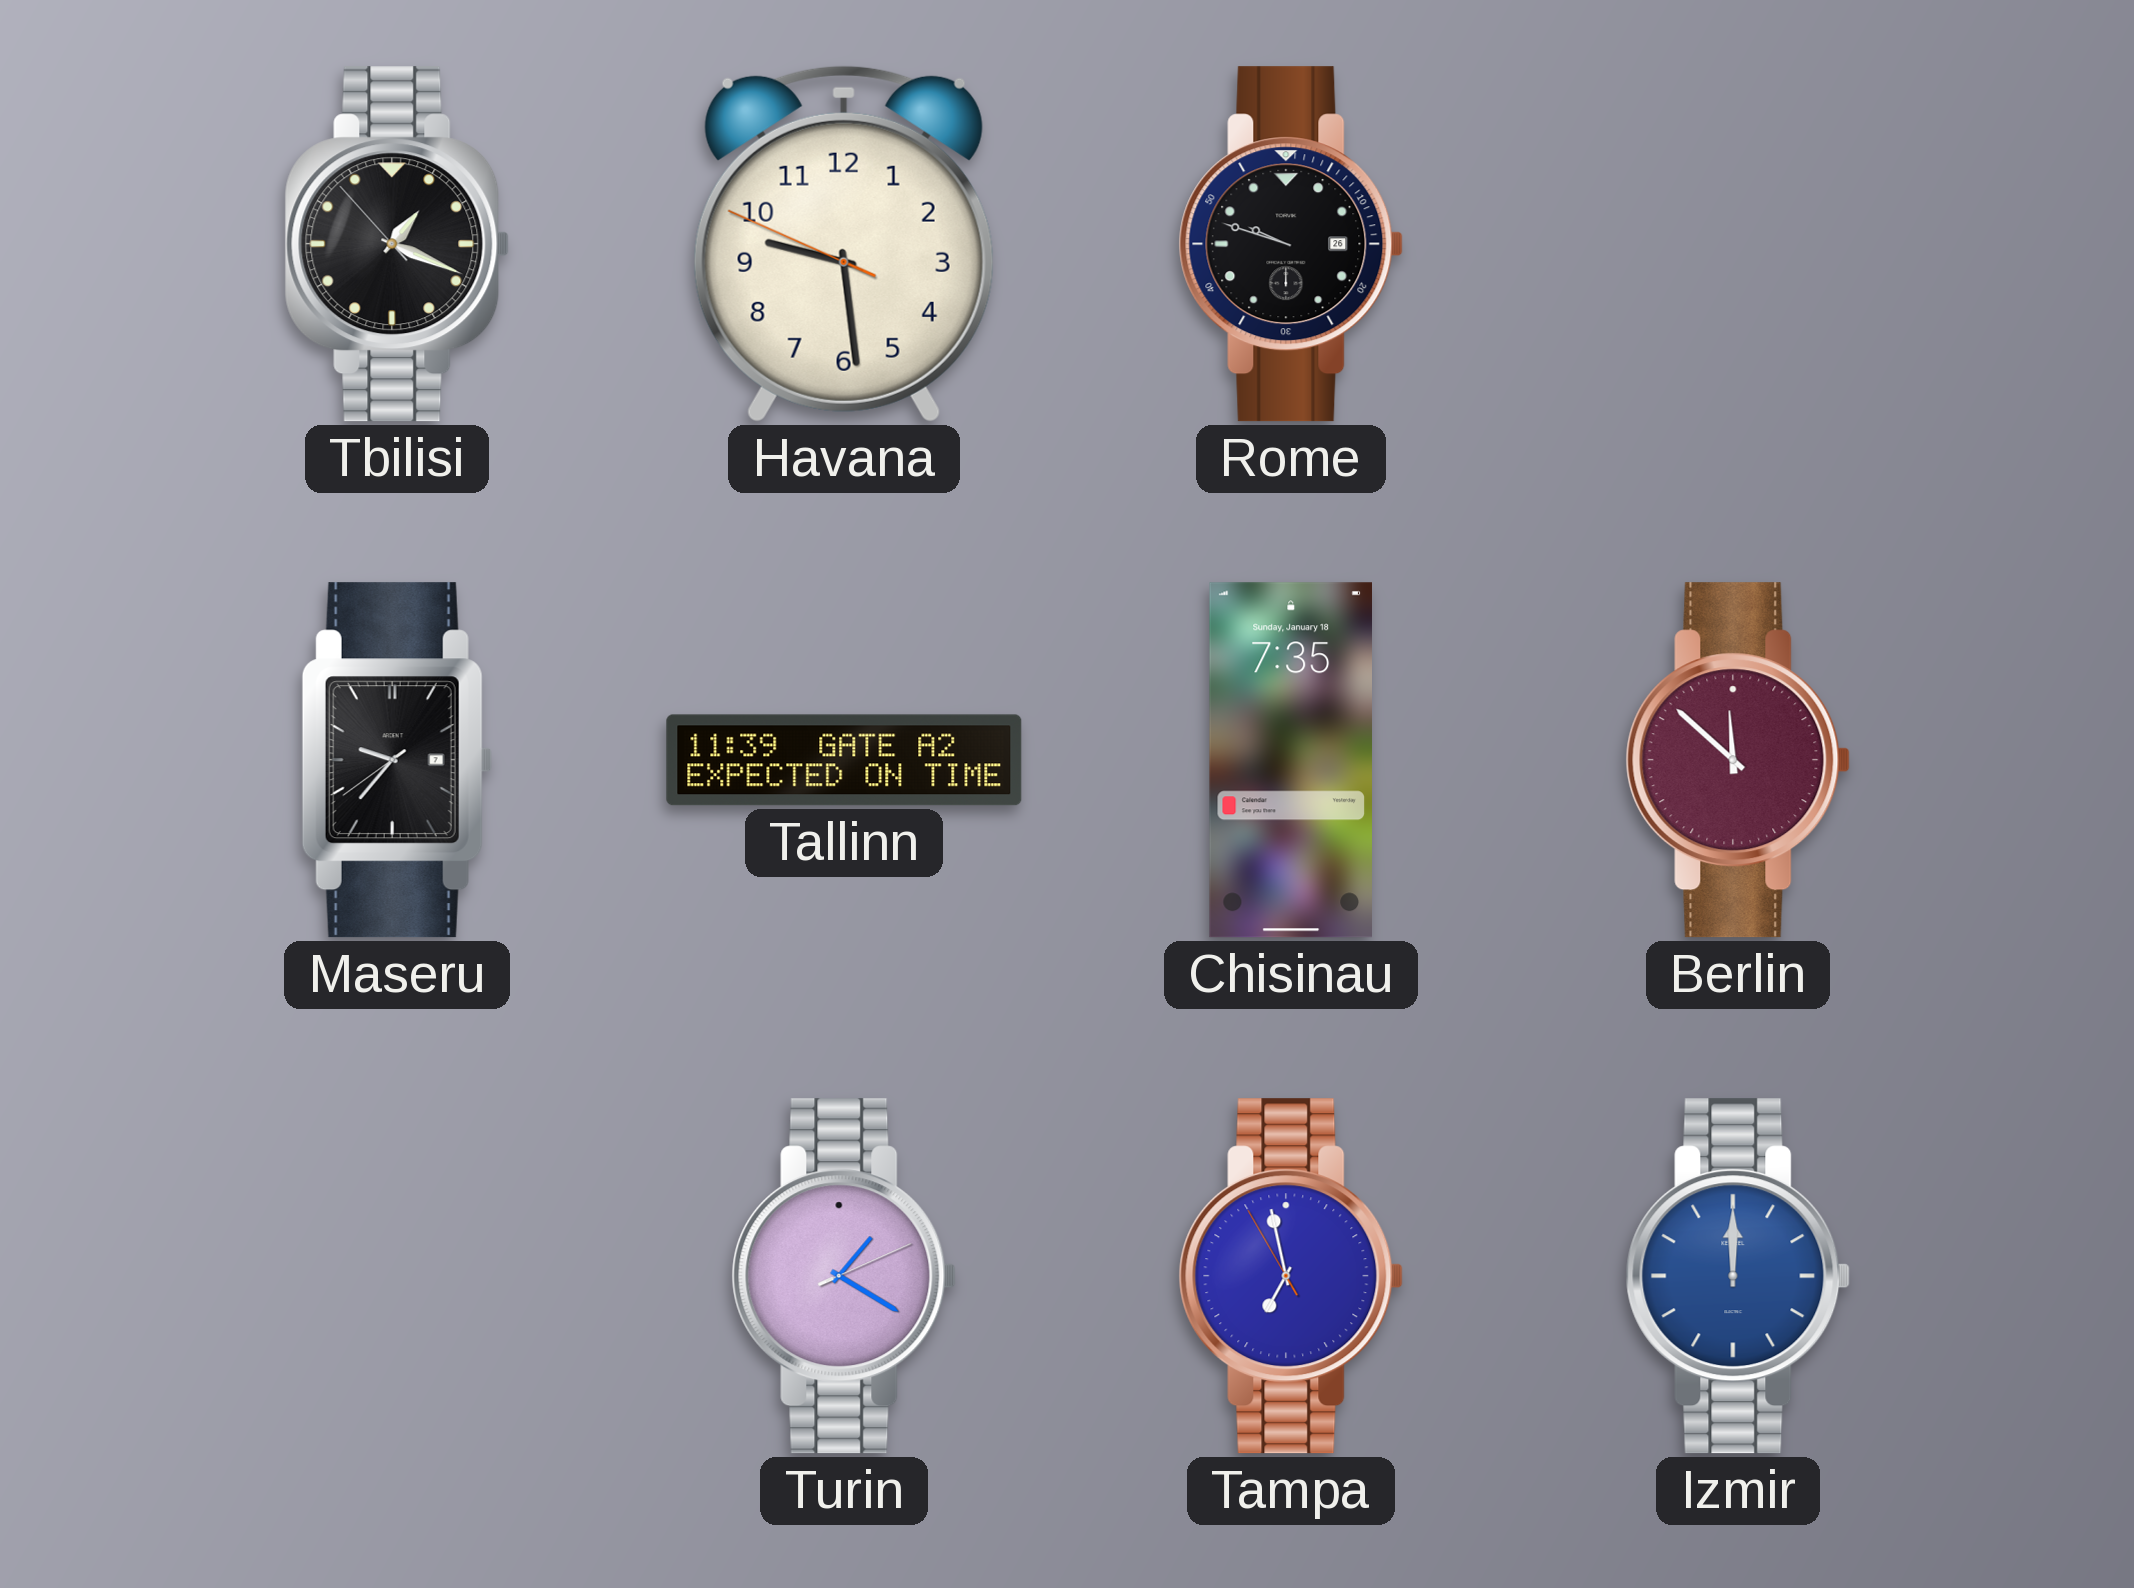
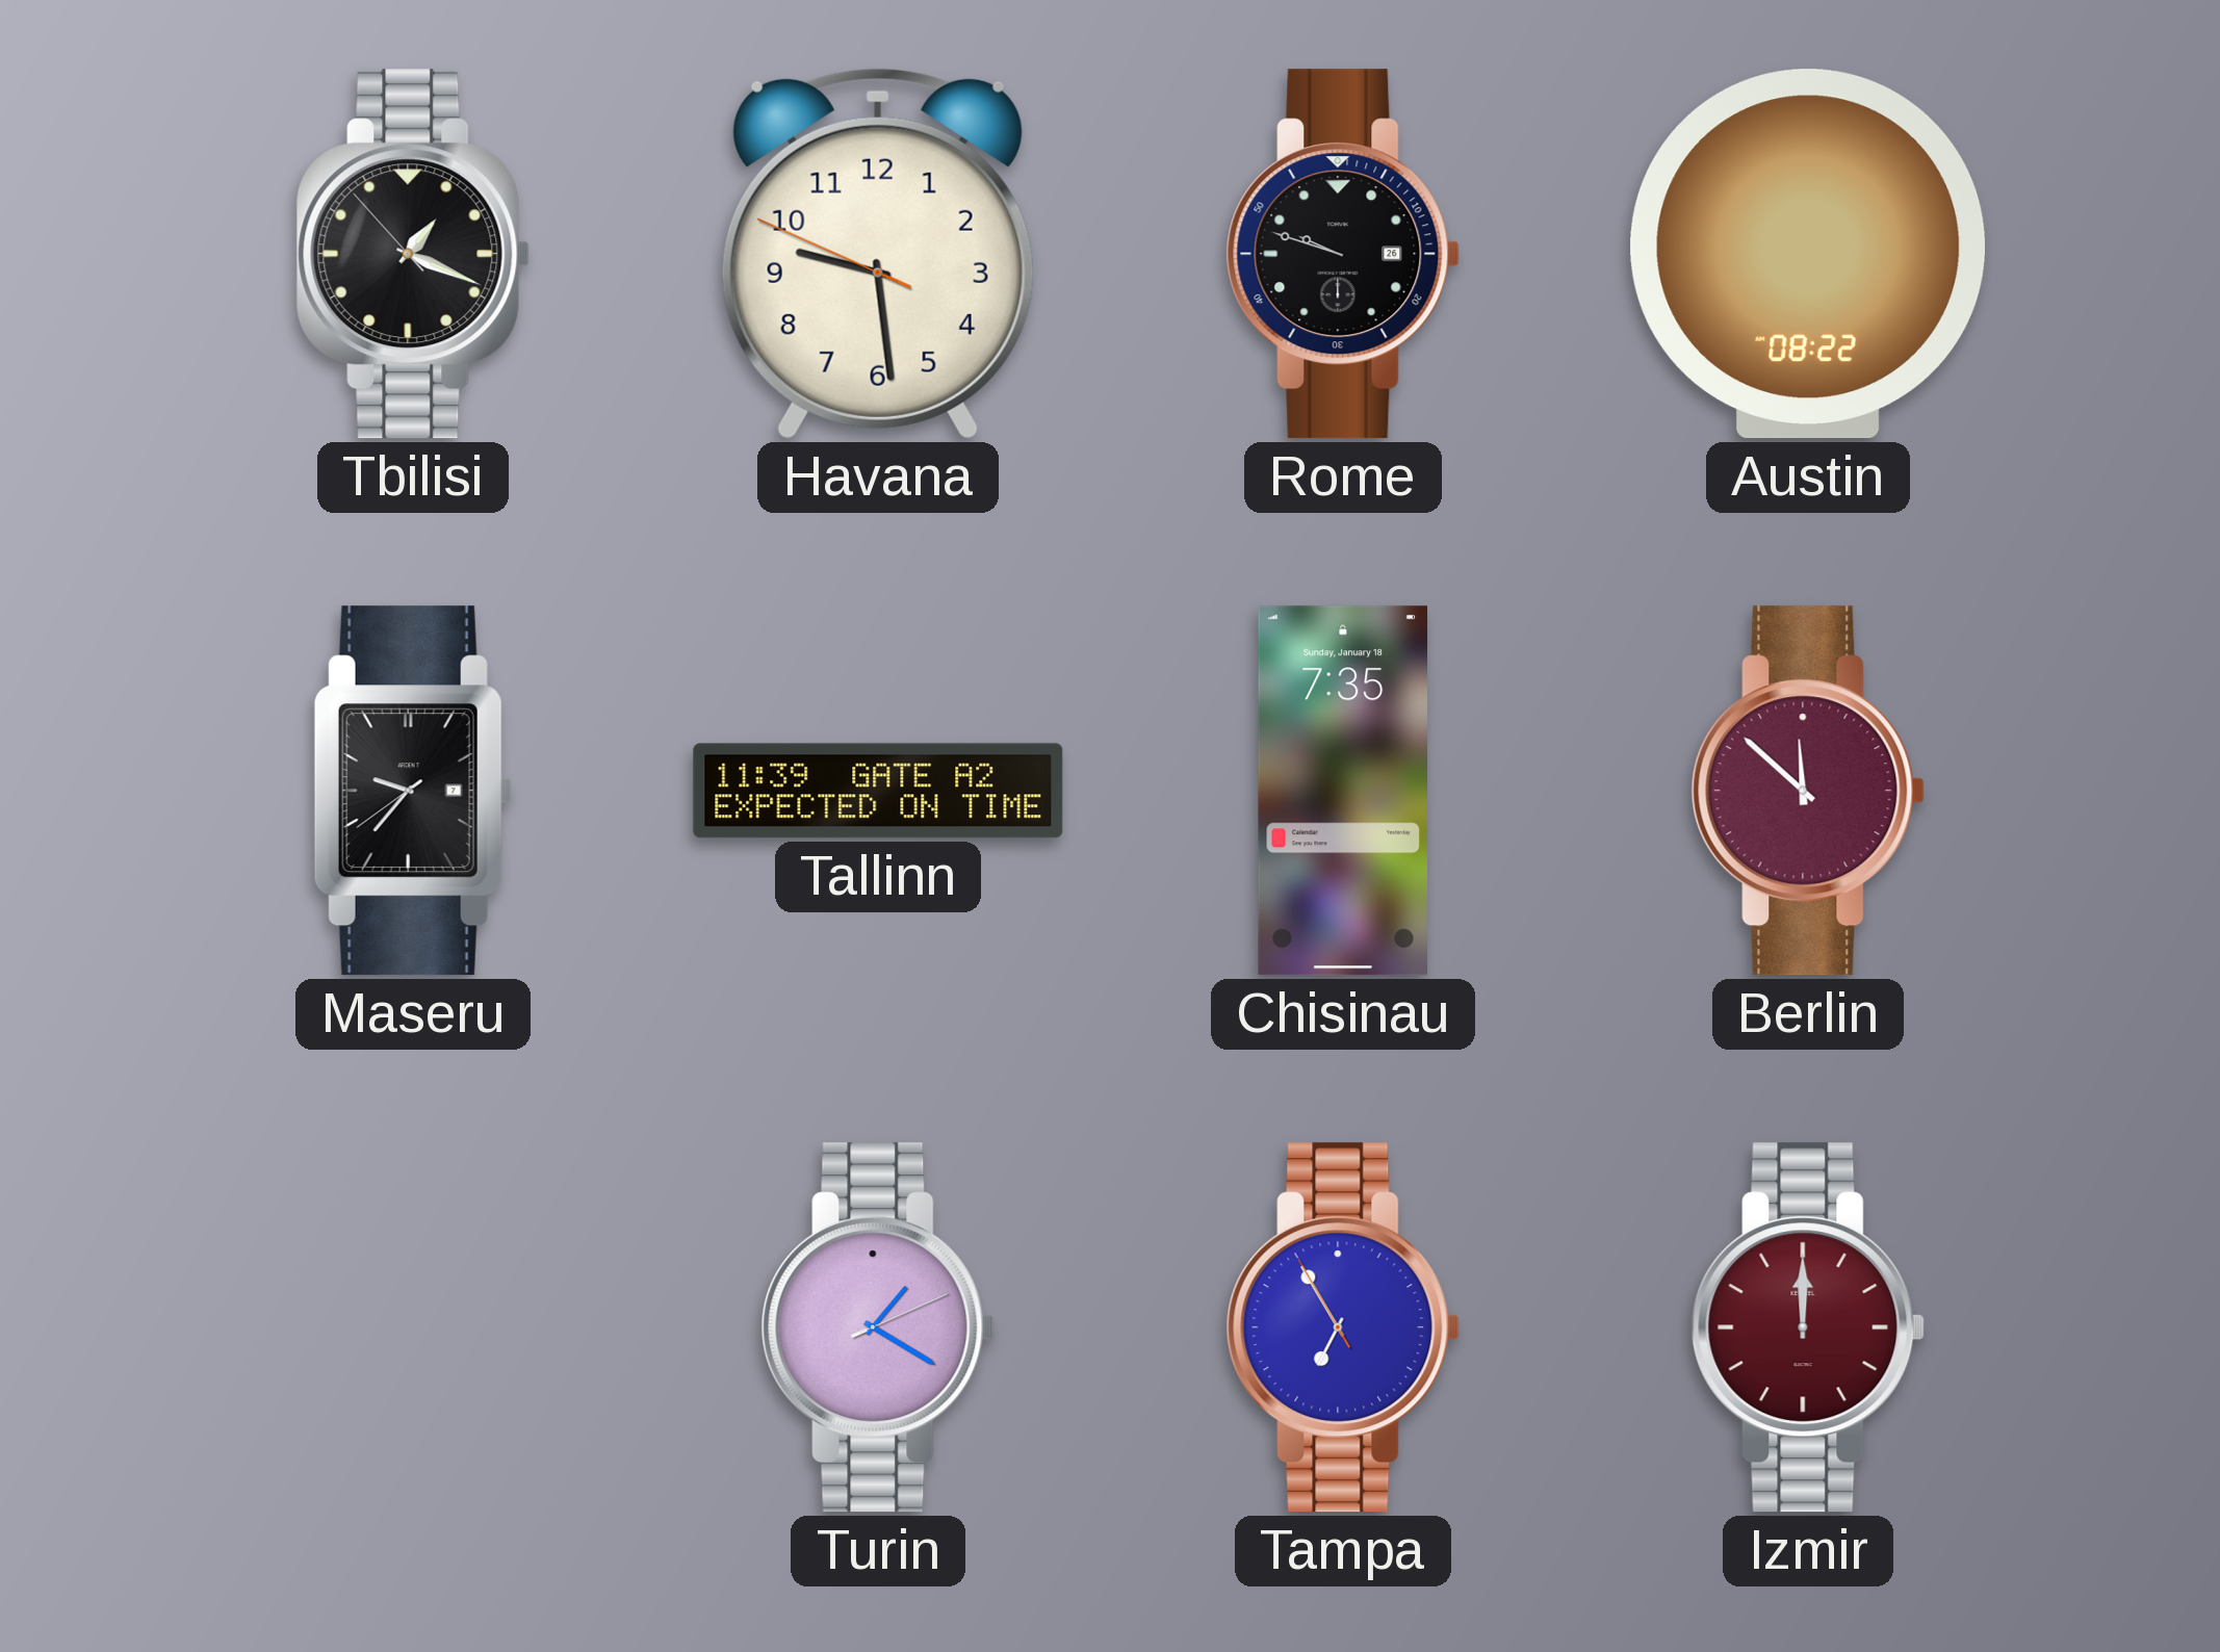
Austin: none -> 08:22 (1808, 254)
Tampa: 6:57 -> 6:54 (1343, 1327)
Izmir dial: blue -> burgundy (1808, 1327)
